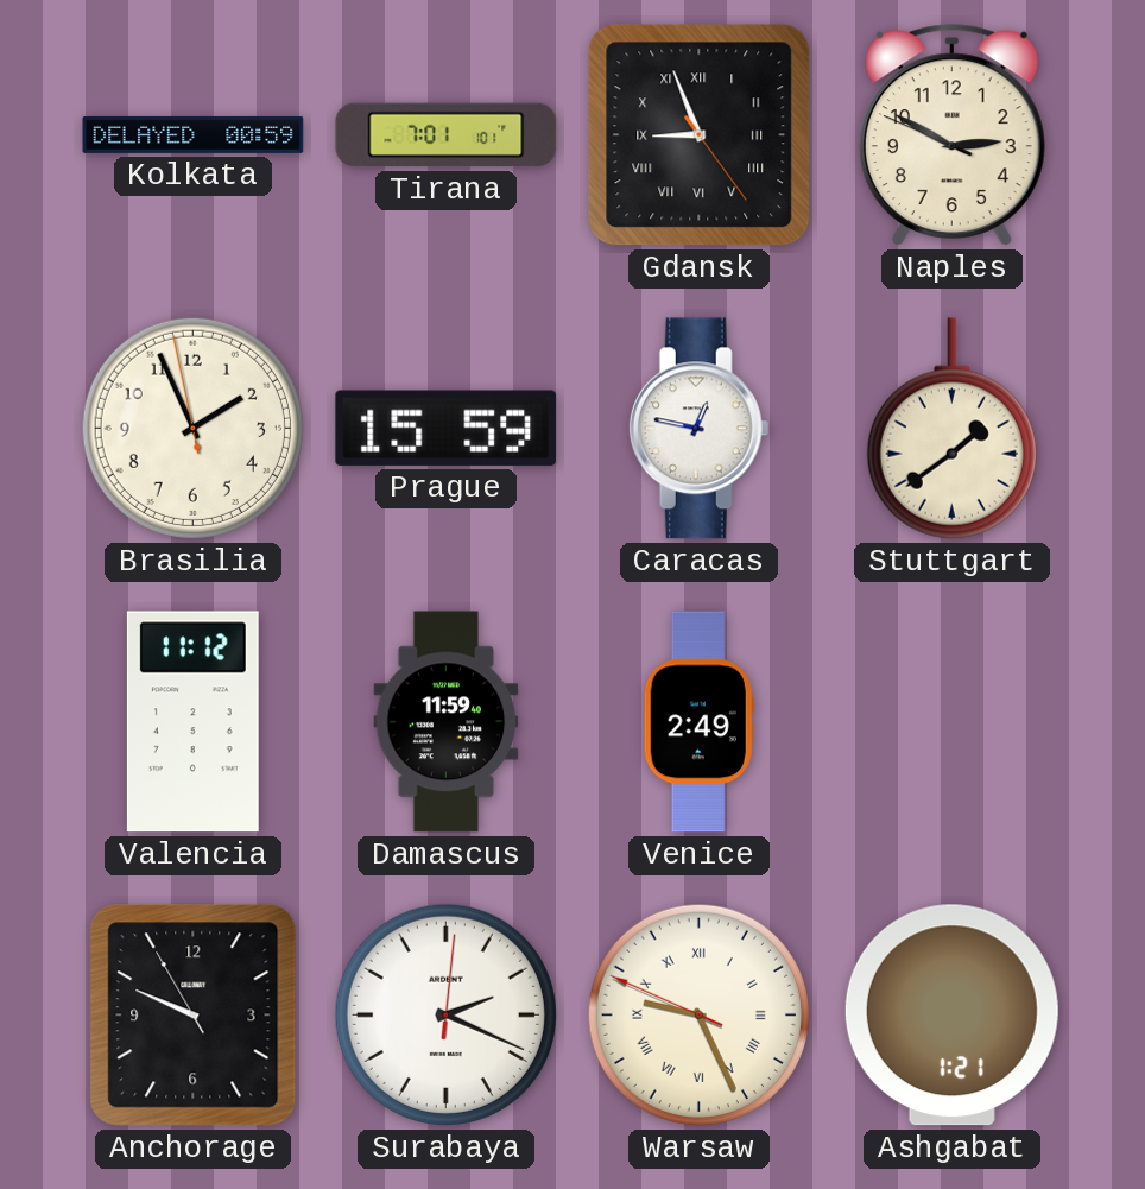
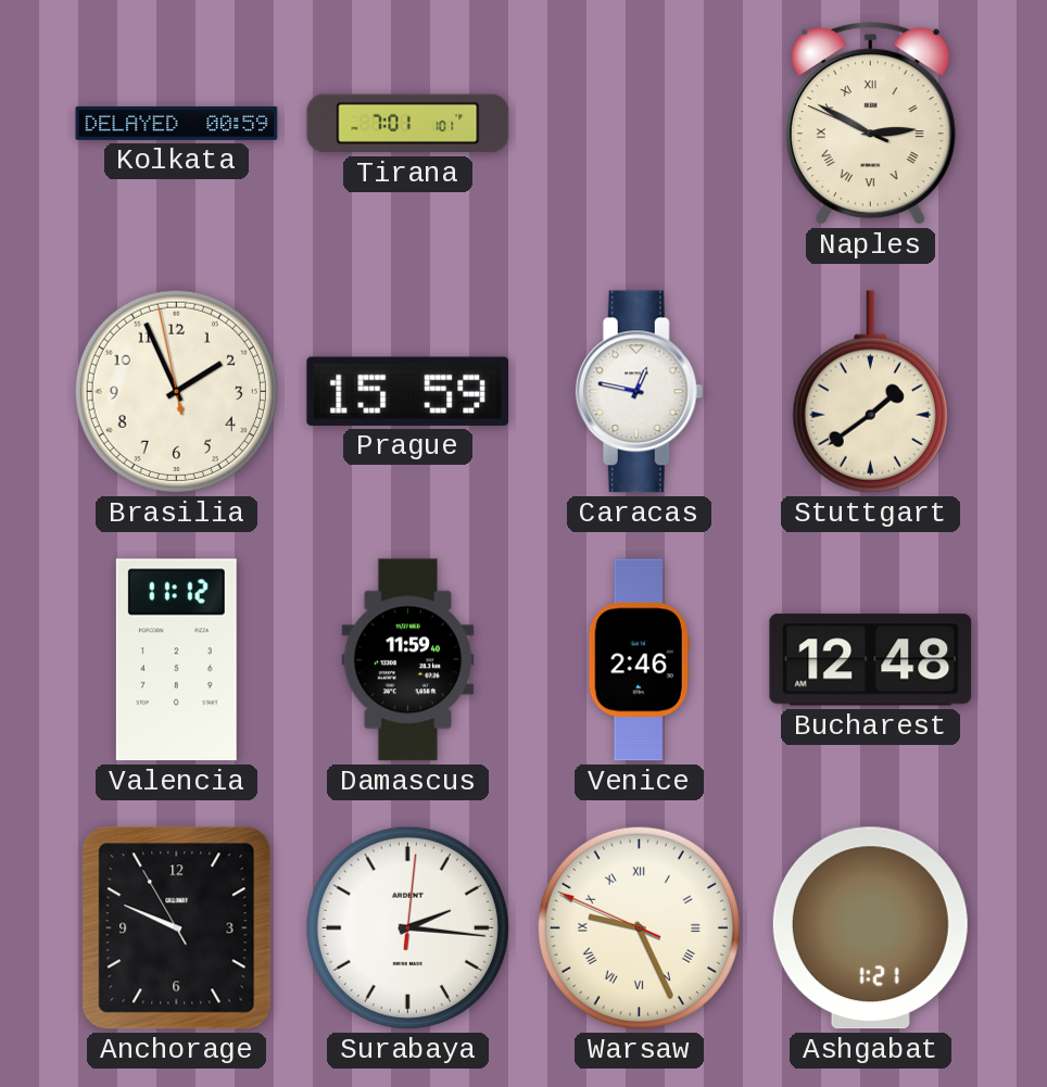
Gdansk: 8:56 -> none (700, 135)
Naples numerals: Arabic -> Roman (870, 124)
Venice: 2:49 -> 2:46 (639, 660)
Bucharest: none -> 12:48 (871, 660)
Surabaya: 2:19 -> 2:16 (407, 927)
